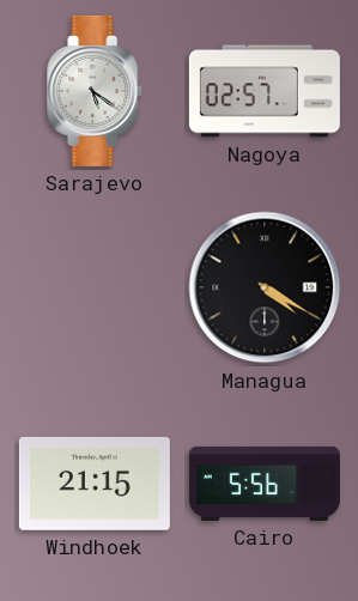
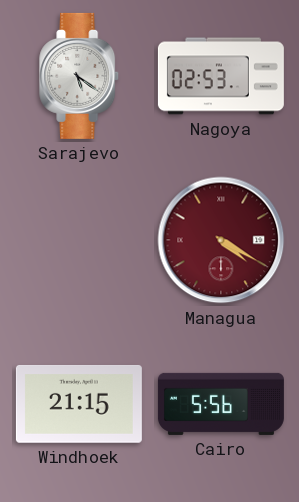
Nagoya: 02:57 -> 02:53 (221, 76)
Managua dial: black -> burgundy (221, 240)
